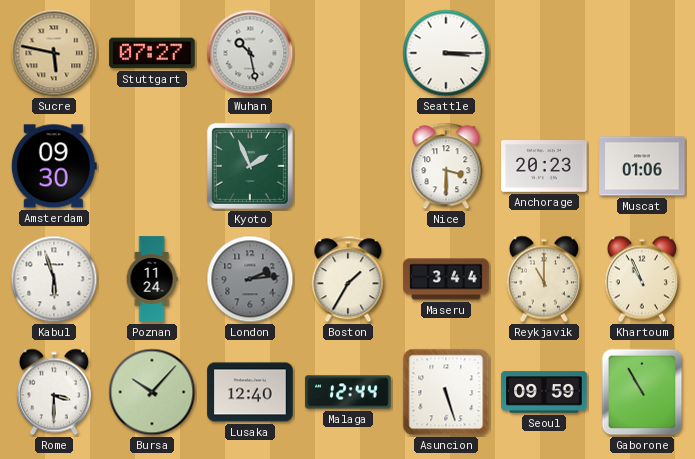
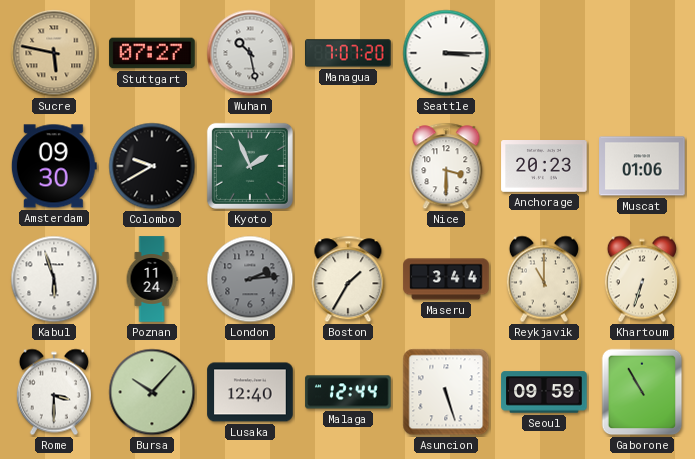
Managua: none -> 7:07 (348, 53)
Colombo: none -> 9:40 (152, 166)
Khartoum: 10:56 -> 6:33 (642, 279)
